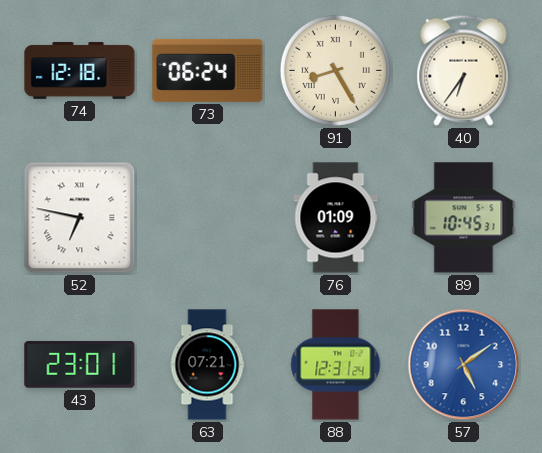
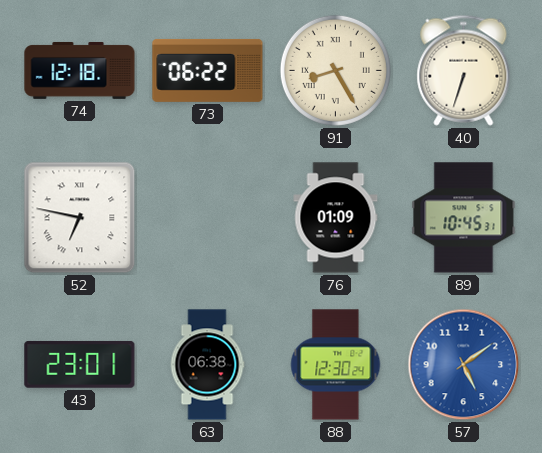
73: 06:24 -> 06:22 (208, 70)
40: 6:36 -> 6:33 (464, 70)
63: 07:21 -> 06:38 (207, 365)
88: 12:31 -> 12:30 (336, 365)
